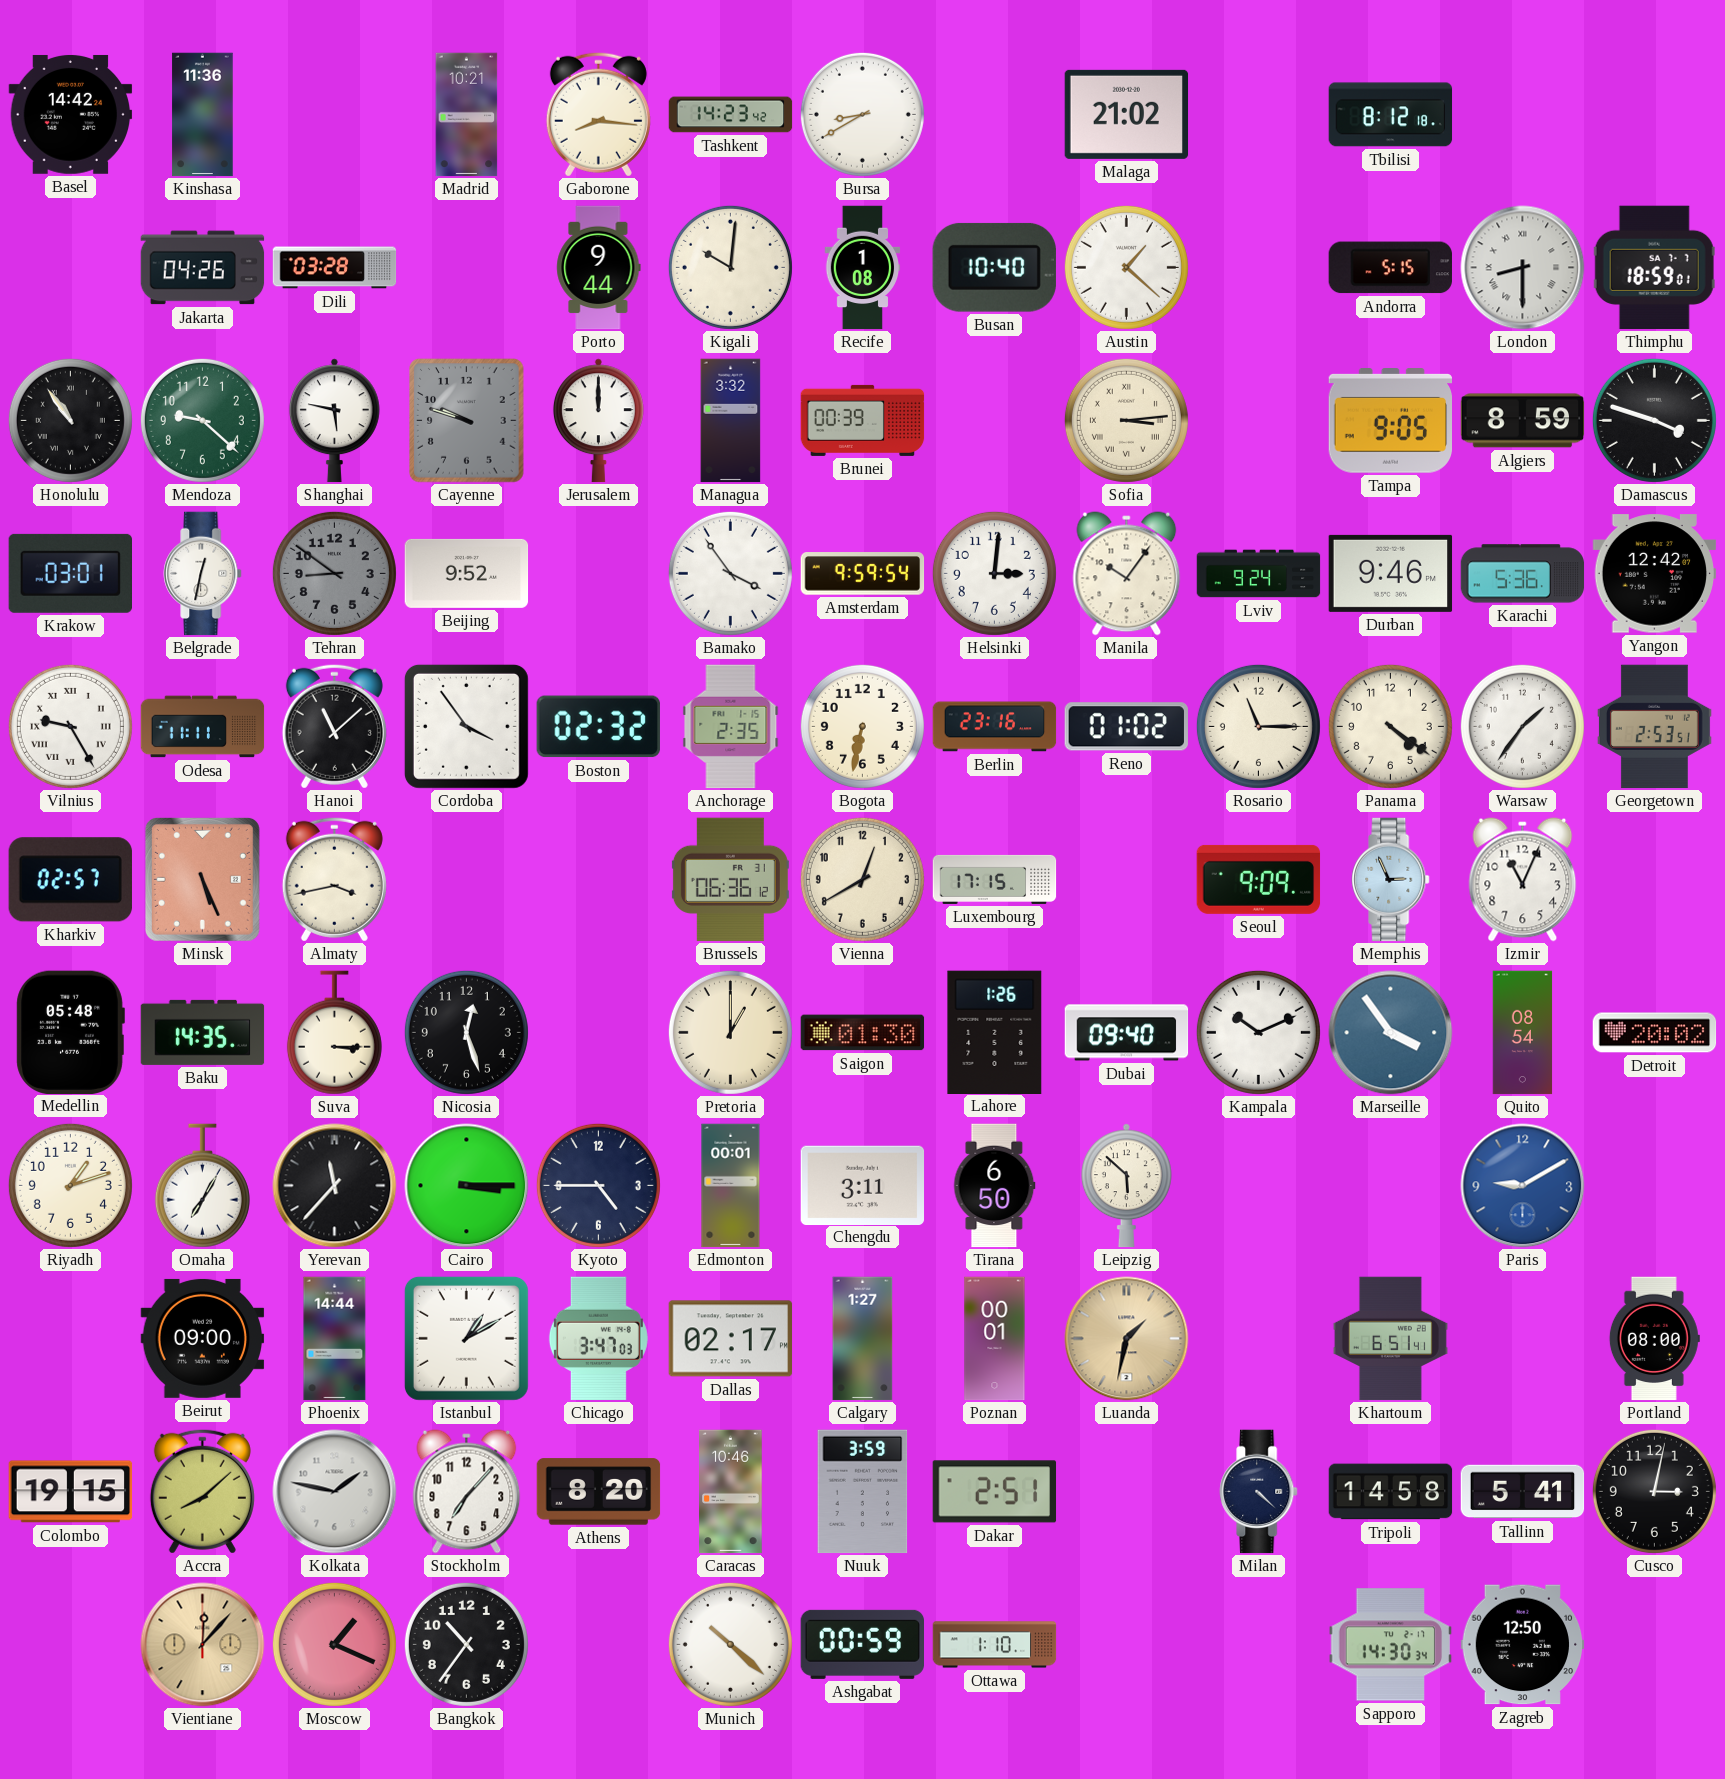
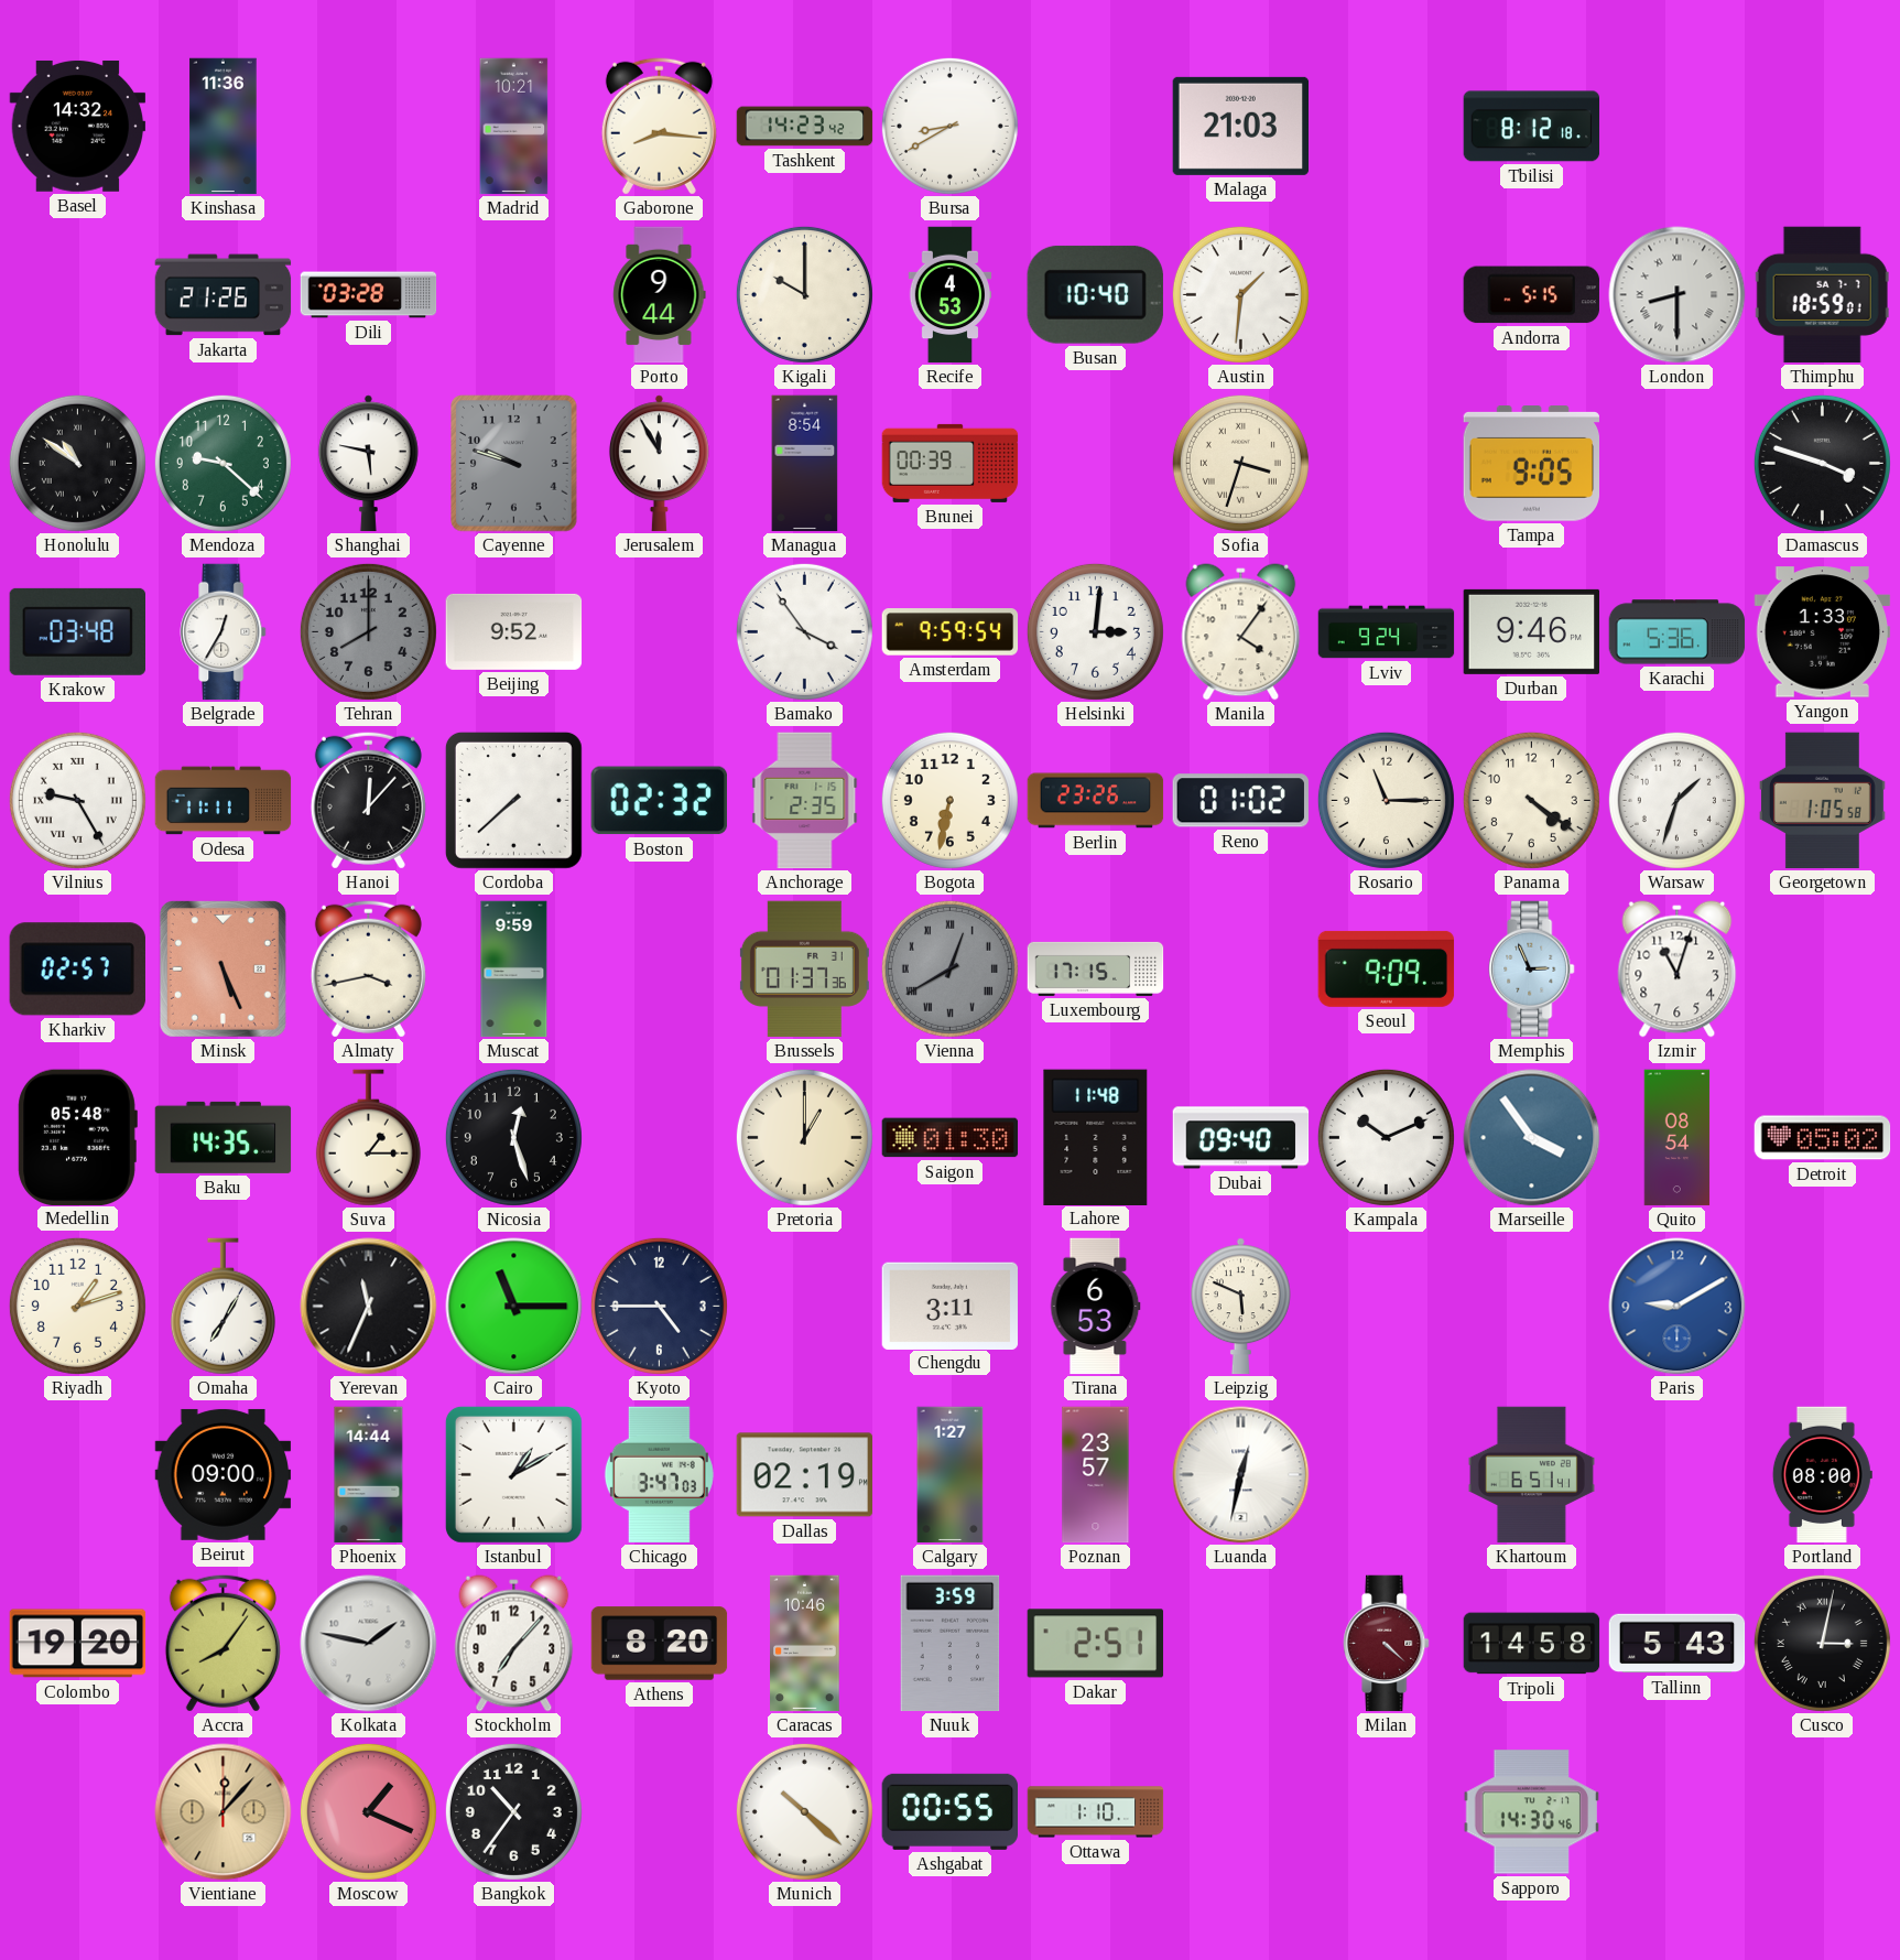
Basel: 14:42 -> 14:32 (78, 126)
Malaga: 21:02 -> 21:03 (1241, 126)
Jakarta: 04:26 -> 21:26 (224, 295)
Kigali: 10:01 -> 10:00 (804, 294)
Recife: 1:08 -> 4:53 (951, 295)
Austin: 1:22 -> 1:31 (1240, 294)
Honolulu: 10:54 -> 10:51 (77, 463)
Jerusalem: 12:00 -> 11:55 (659, 464)
Managua: 3:32 -> 8:54 (805, 464)
Sofia: 3:14 -> 3:33 (1240, 463)
Algiers: 8:59 -> none (1523, 421)
Krakow: 03:01 -> 03:48 (77, 631)
Belgrade: 12:32 -> 12:35 (224, 632)
Tehran: 8:51 -> 8:00 (368, 631)
Manila: 10:06 -> 4:06 (1241, 632)
Yangon: 12:42 -> 1:33 (1823, 632)
Hanoi: 11:08 -> 12:07 (368, 800)
Cordoba: 3:54 -> 7:38 (513, 800)
Berlin: 23:16 -> 23:26 (1096, 801)
Warsaw: 1:36 -> 1:33 (1676, 800)
Georgetown: 2:53 -> 1:05 (1822, 801)
Muscat: none -> 9:59 (514, 970)
Brussels: 06:36 -> 01:37 (804, 970)
Vienna dial: cream -> grey (949, 968)
Vienna numerals: Arabic -> Roman (949, 968)
Izmir: 11:04 -> 11:03 (1678, 970)
Suva: 3:15 -> 1:15 (368, 1138)
Lahore: 1:26 -> 11:48 (1096, 1137)
Detroit: 20:02 -> 05:02 (1823, 1138)
Yerevan: 11:37 -> 11:34 (369, 1307)
Cairo: 3:15 -> 11:15 (514, 1307)
Edmonton: 00:01 -> none (731, 1186)
Tirana: 6:50 -> 6:53 (1096, 1307)
Leipzig: 5:52 -> 5:49 (1240, 1307)
Dallas: 02:17 -> 02:19 (805, 1475)
Poznan: 00:01 -> 23:57 (1096, 1475)
Luanda: 1:32 -> 12:32 (1241, 1475)
Luanda dial: champagne -> white (1241, 1475)
Colombo: 19:15 -> 19:20 (78, 1644)
Accra: 8:08 -> 8:06 (222, 1643)
Milan dial: navy -> burgundy (1387, 1644)
Tallinn: 5:41 -> 5:43 (1678, 1644)
Cusco numerals: Arabic -> Roman (1822, 1643)
Ashgabat: 00:59 -> 00:55 (949, 1811)
Sapporo: 14:30:34 -> 14:30:46 (1532, 1812)
Zagreb: 12:50 -> none (1523, 1645)
